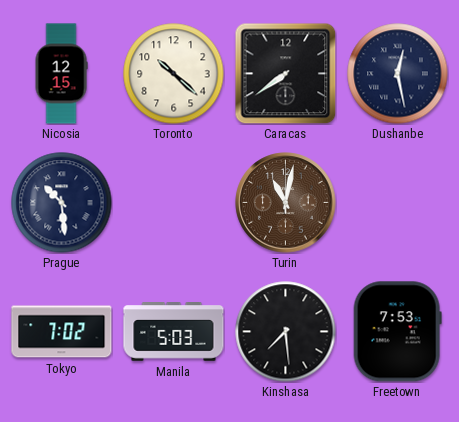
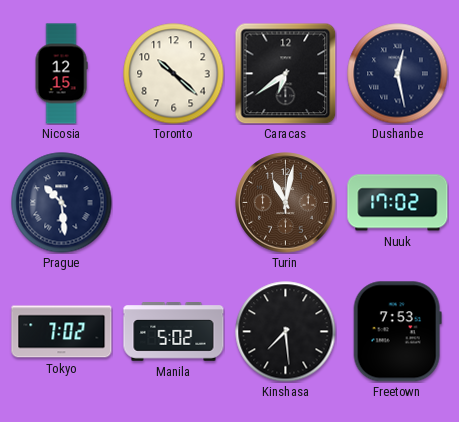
Caracas: 7:39 -> 6:39 (285, 73)
Nuuk: none -> 17:02 (398, 203)
Manila: 5:03 -> 5:02 (174, 332)
